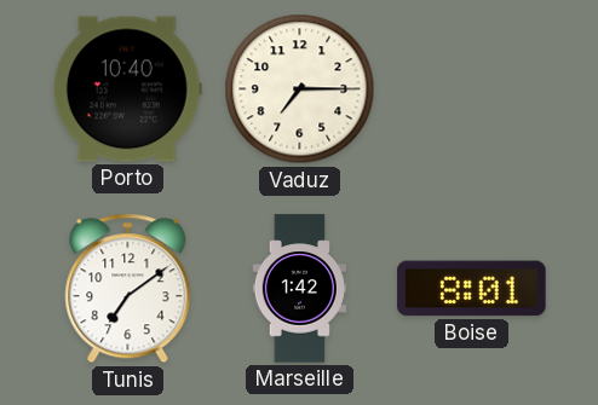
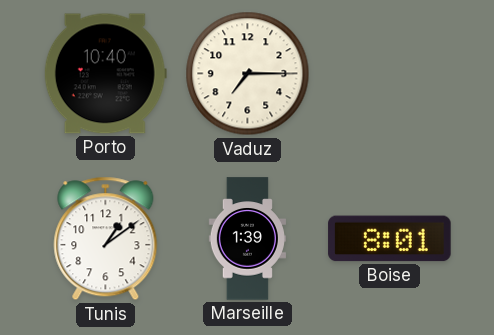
Tunis: 7:09 -> 1:09 (106, 239)
Marseille: 1:42 -> 1:39 (247, 239)
